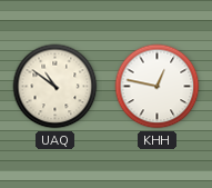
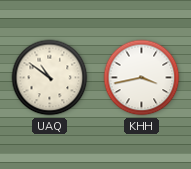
KHH: 12:47 -> 3:43 (142, 78)
